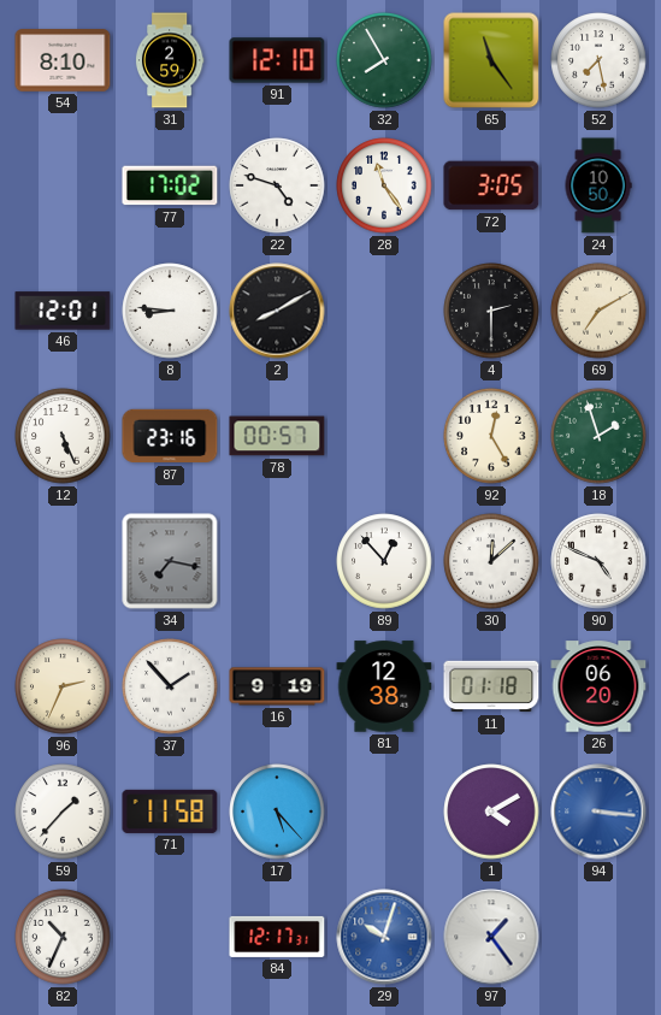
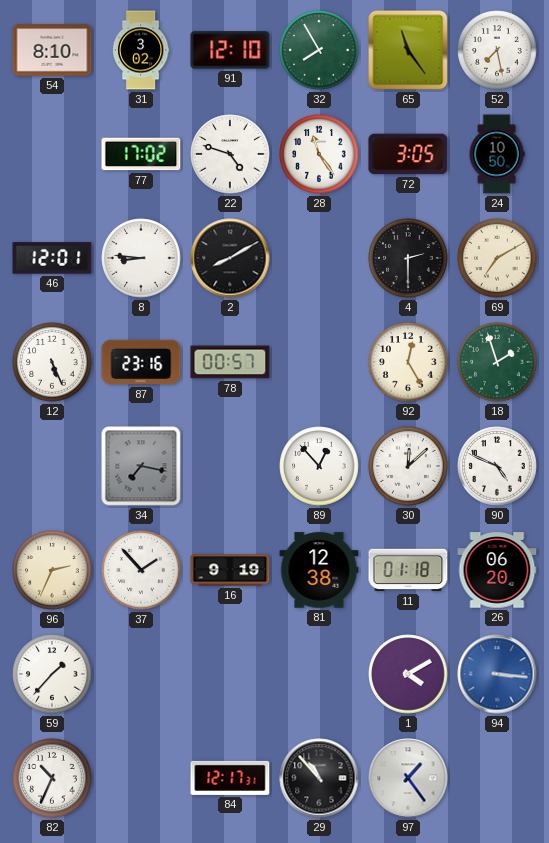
31: 2:59 -> 3:02 (141, 50)
71: 11:58 -> none (170, 812)
17: 5:23 -> none (277, 812)
29: 10:03 -> 10:53 (319, 778)
29 dial: blue -> black (319, 778)
